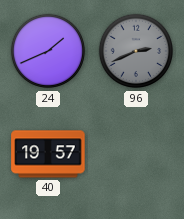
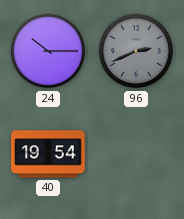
24: 1:41 -> 10:15 (48, 51)
40: 19:57 -> 19:54 (48, 154)
